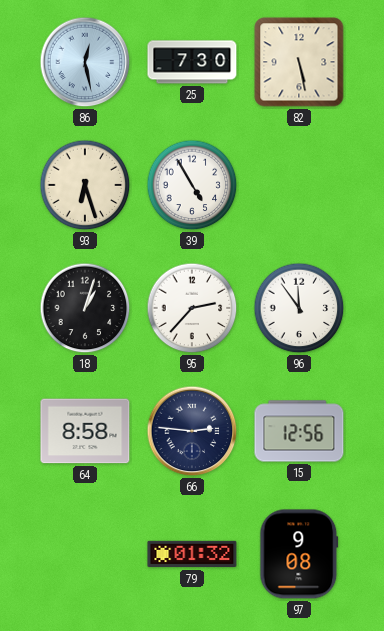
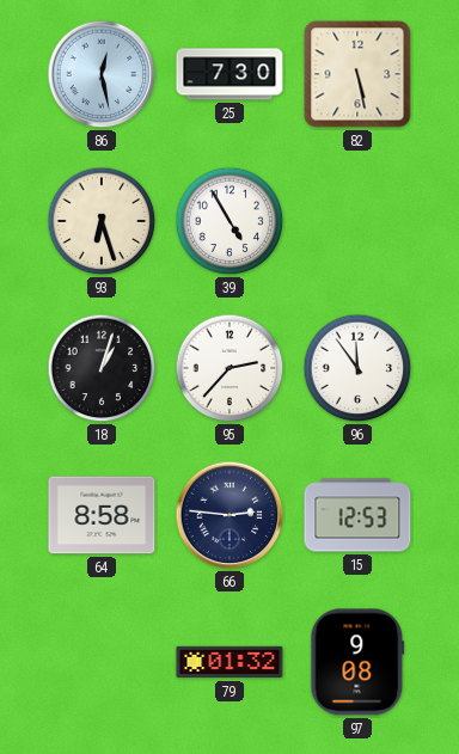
15: 12:56 -> 12:53 (357, 515)
